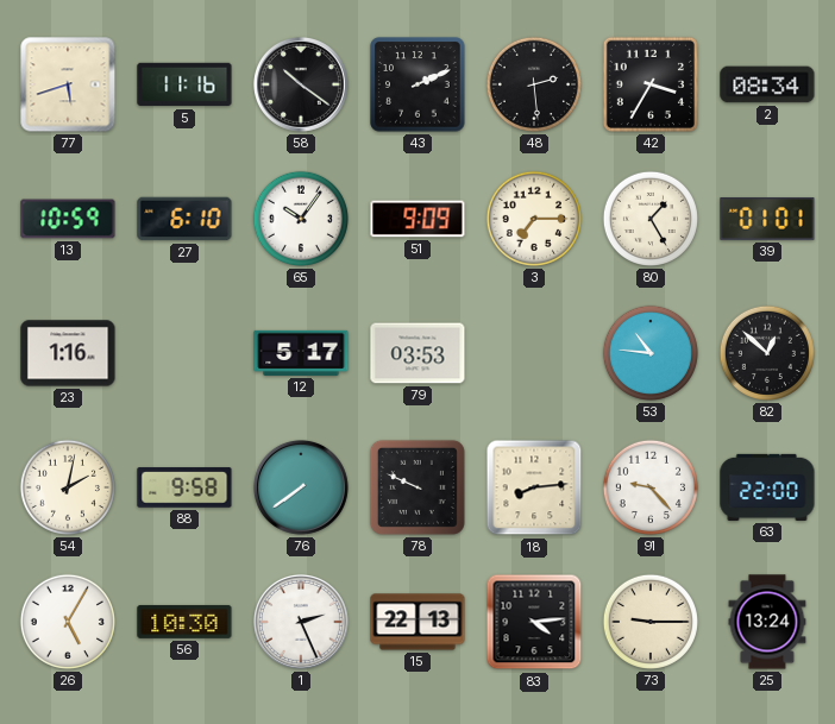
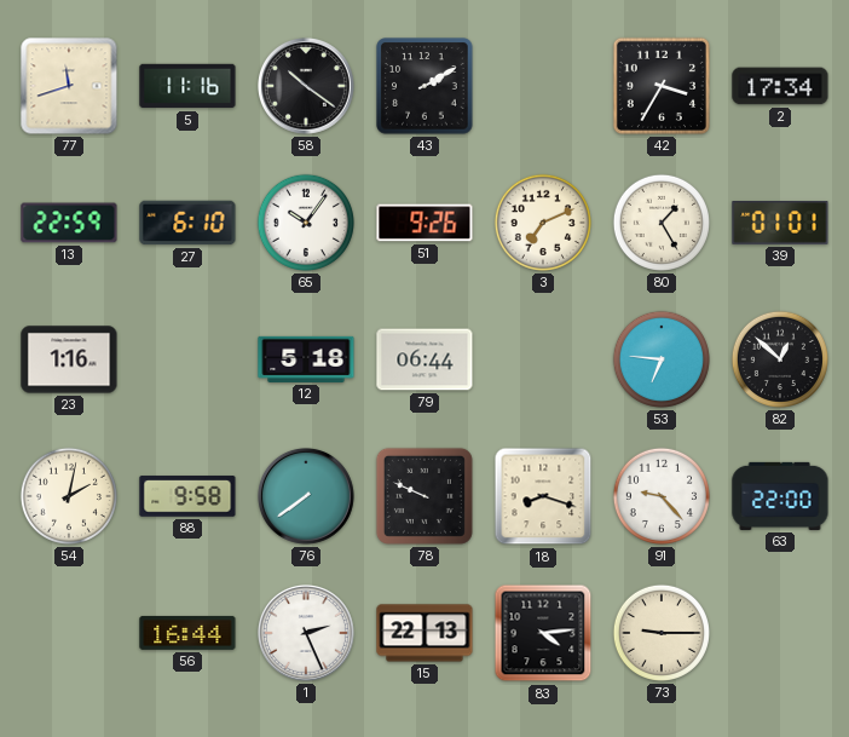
77: 5:42 -> 11:42 (69, 86)
43: 2:11 -> 2:10 (424, 86)
48: 2:29 -> none (534, 84)
2: 08:34 -> 17:34 (780, 86)
13: 10:59 -> 22:59 (69, 223)
51: 9:09 -> 9:26 (424, 223)
3: 7:15 -> 7:11 (543, 223)
12: 5:17 -> 5:18 (306, 359)
79: 03:53 -> 06:44 (424, 359)
53: 10:46 -> 6:46 (662, 359)
18: 8:14 -> 8:18 (543, 496)
26: 5:05 -> none (68, 622)
56: 10:30 -> 16:44 (187, 633)
25: 13:24 -> none (767, 622)
